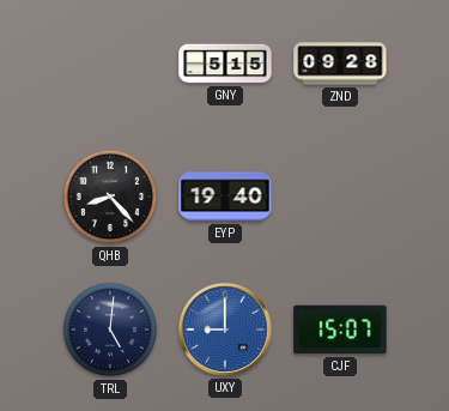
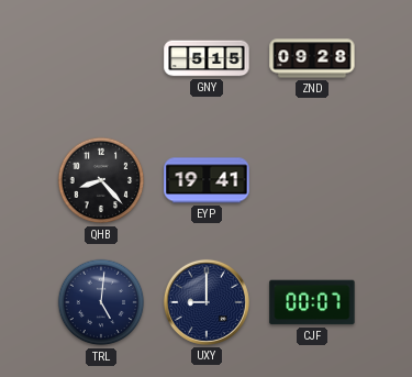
EYP: 19:40 -> 19:41 (207, 180)
UXY dial: blue -> navy (207, 302)
CJF: 15:07 -> 00:07 (312, 302)
